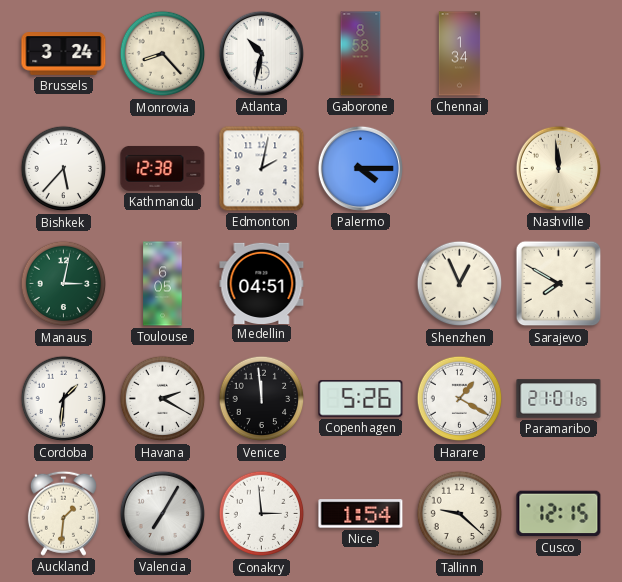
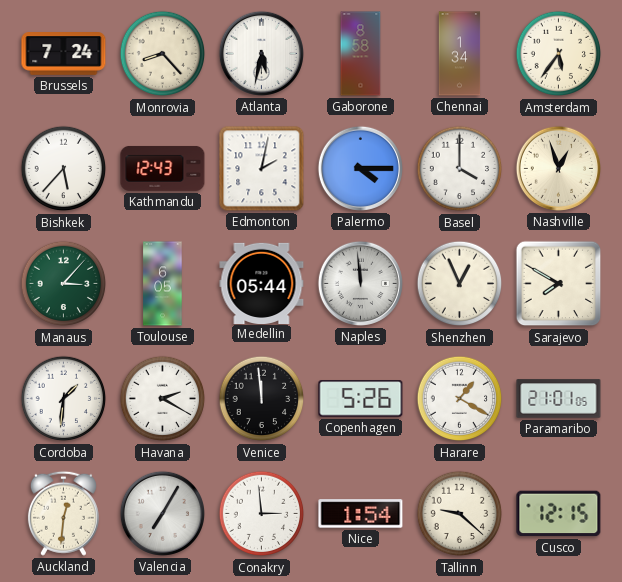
Brussels: 3:24 -> 7:24 (64, 54)
Atlanta: 10:32 -> 5:32 (261, 53)
Amsterdam: none -> 5:36 (559, 54)
Kathmandu: 12:38 -> 12:43 (163, 168)
Basel: none -> 4:00 (460, 169)
Nashville: 11:59 -> 12:57 (558, 168)
Manaus: 3:02 -> 3:07 (64, 284)
Medellin: 04:51 -> 05:44 (262, 283)
Naples: none -> 11:59 (360, 283)
Auckland: 1:31 -> 12:31 (63, 513)
